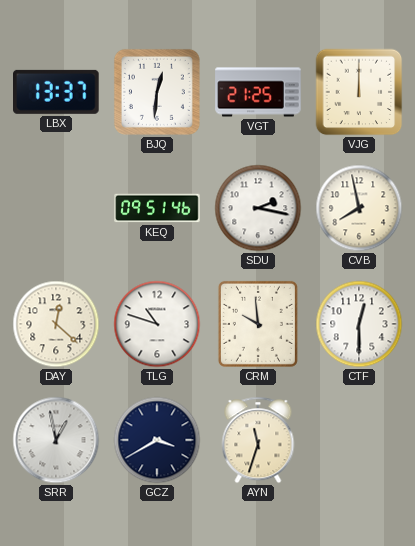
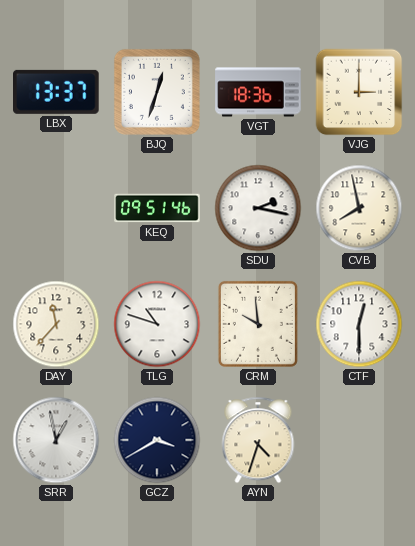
BJQ: 12:31 -> 12:33 (157, 92)
VGT: 21:25 -> 18:36 (258, 92)
VJG: 12:00 -> 3:00 (359, 92)
DAY: 12:22 -> 11:37 (56, 324)
AYN: 11:33 -> 4:33 (258, 440)
